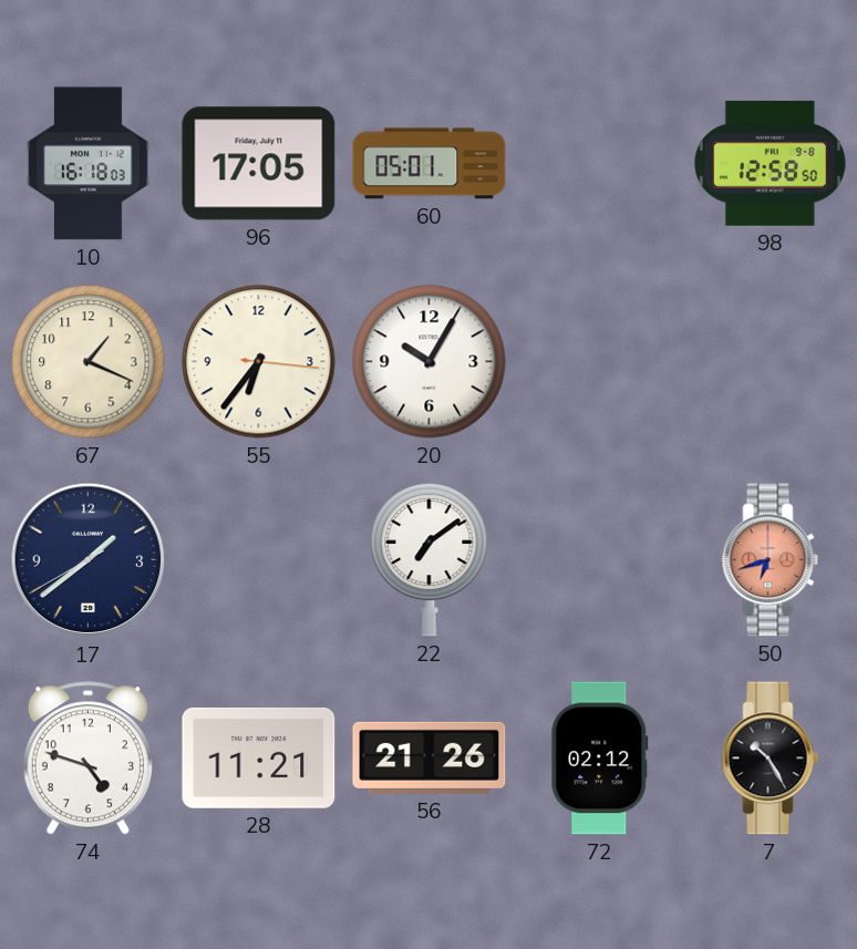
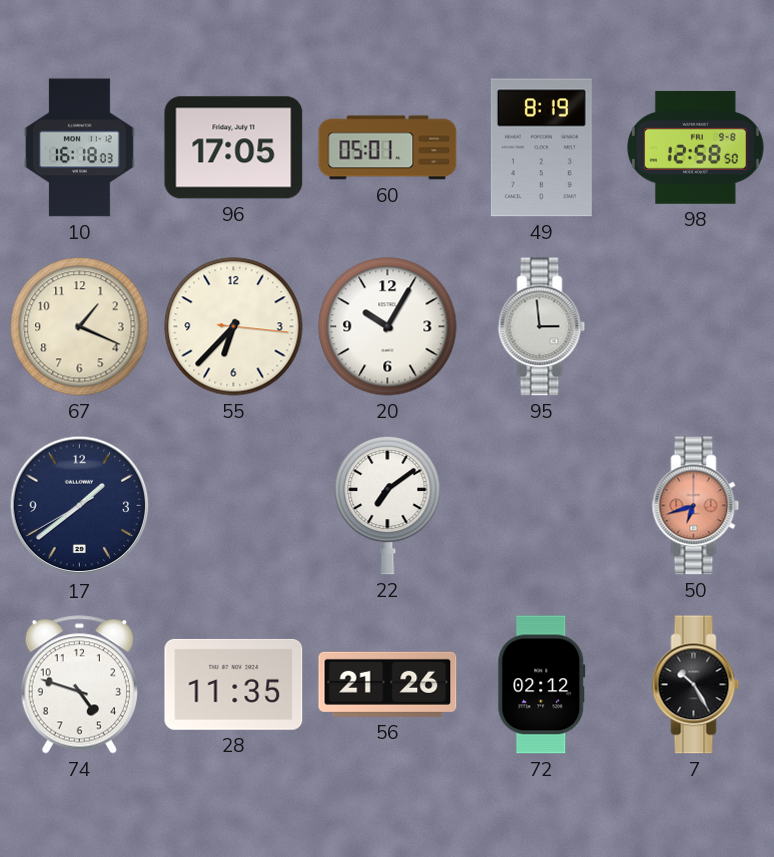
49: none -> 8:19 (541, 148)
55: 6:36 -> 6:37 (234, 327)
95: none -> 2:59 (542, 327)
28: 11:21 -> 11:35 (234, 684)
